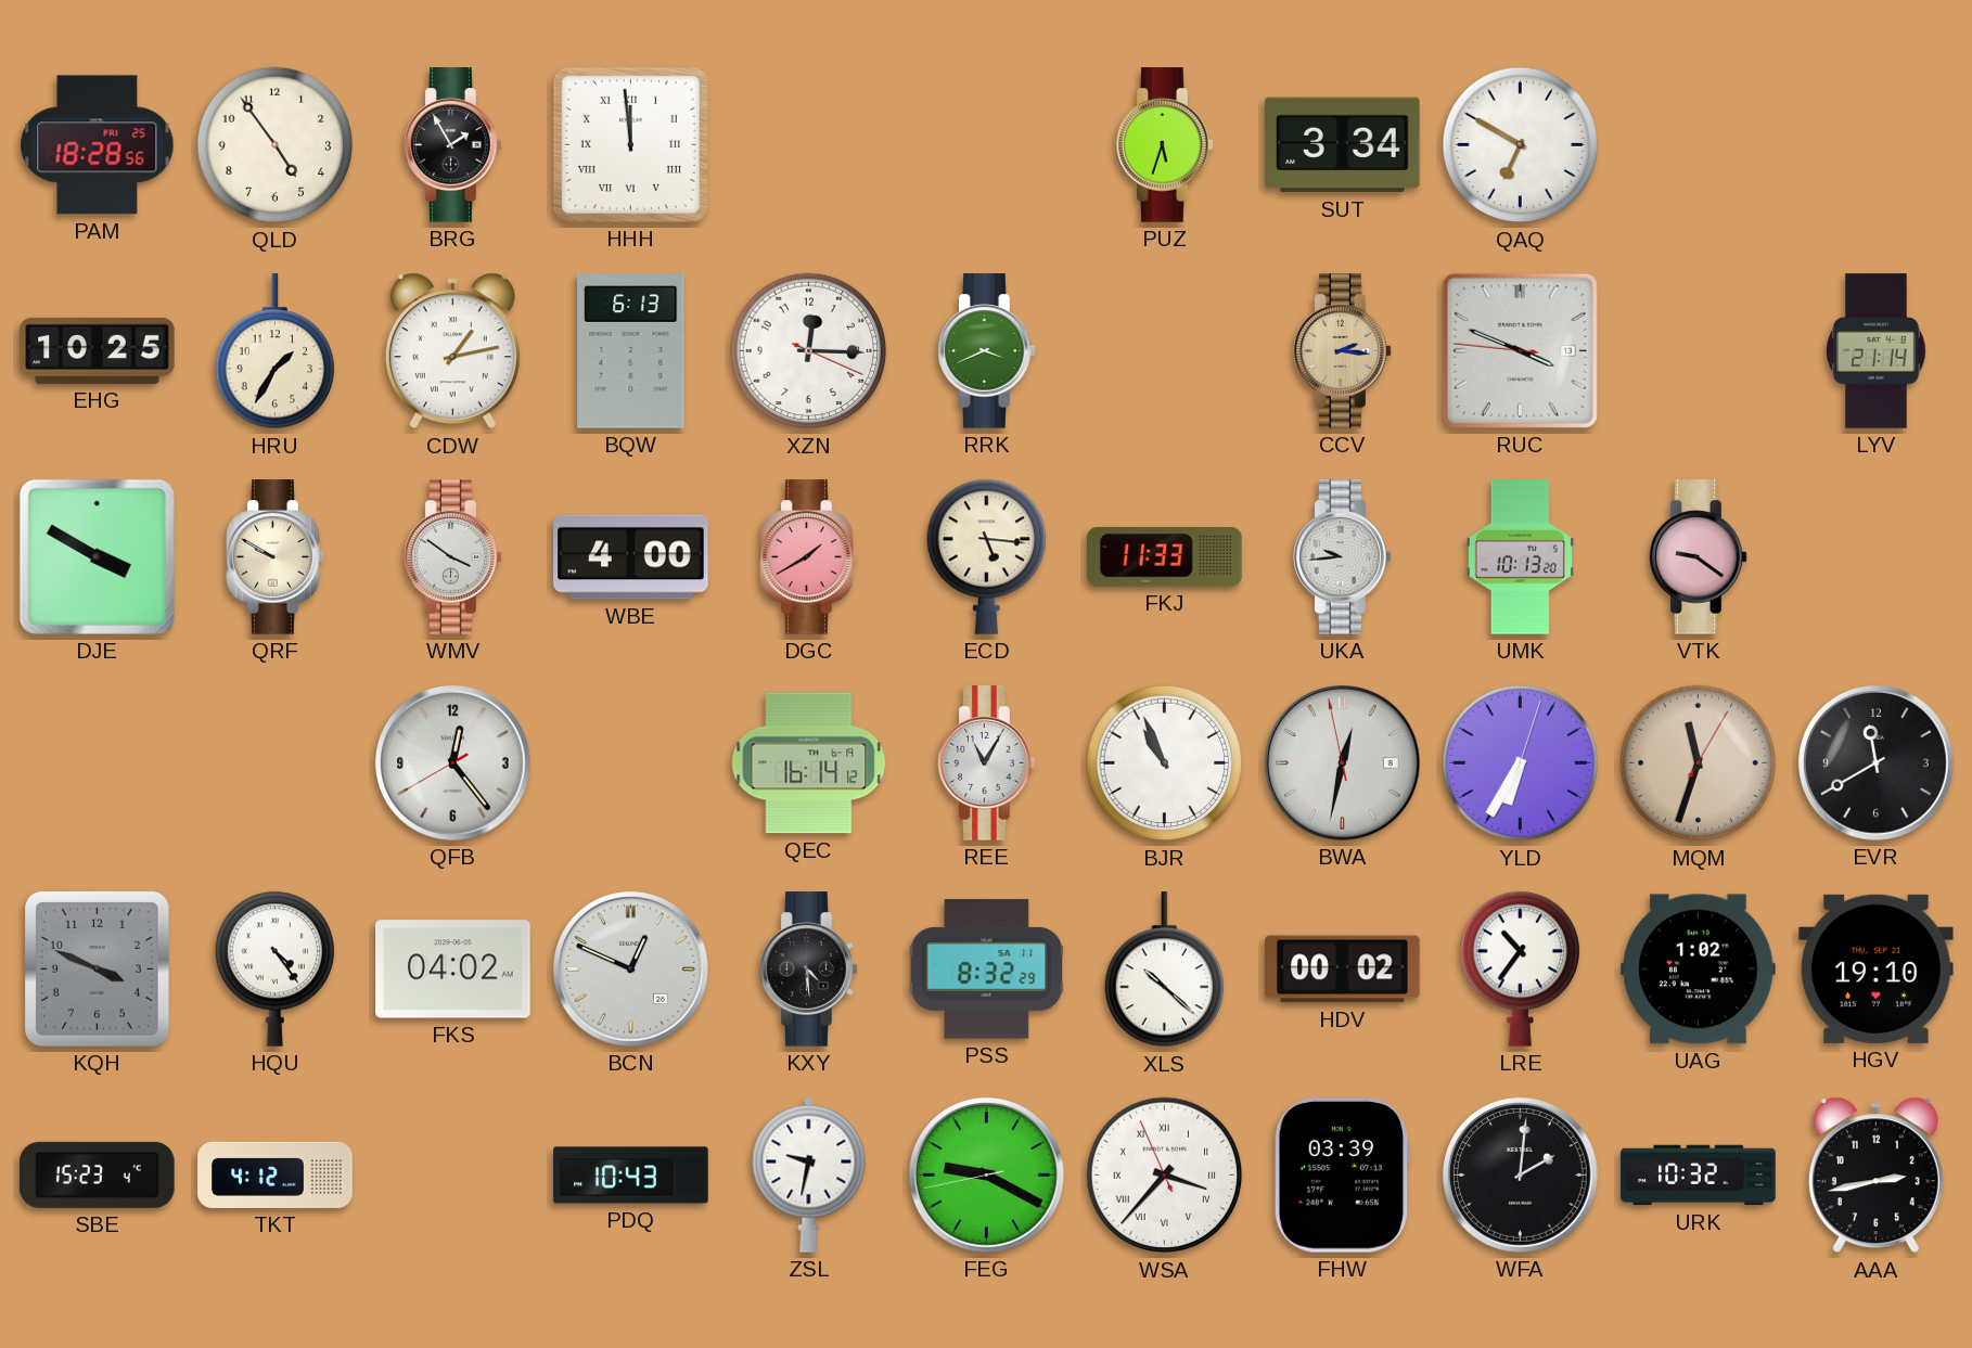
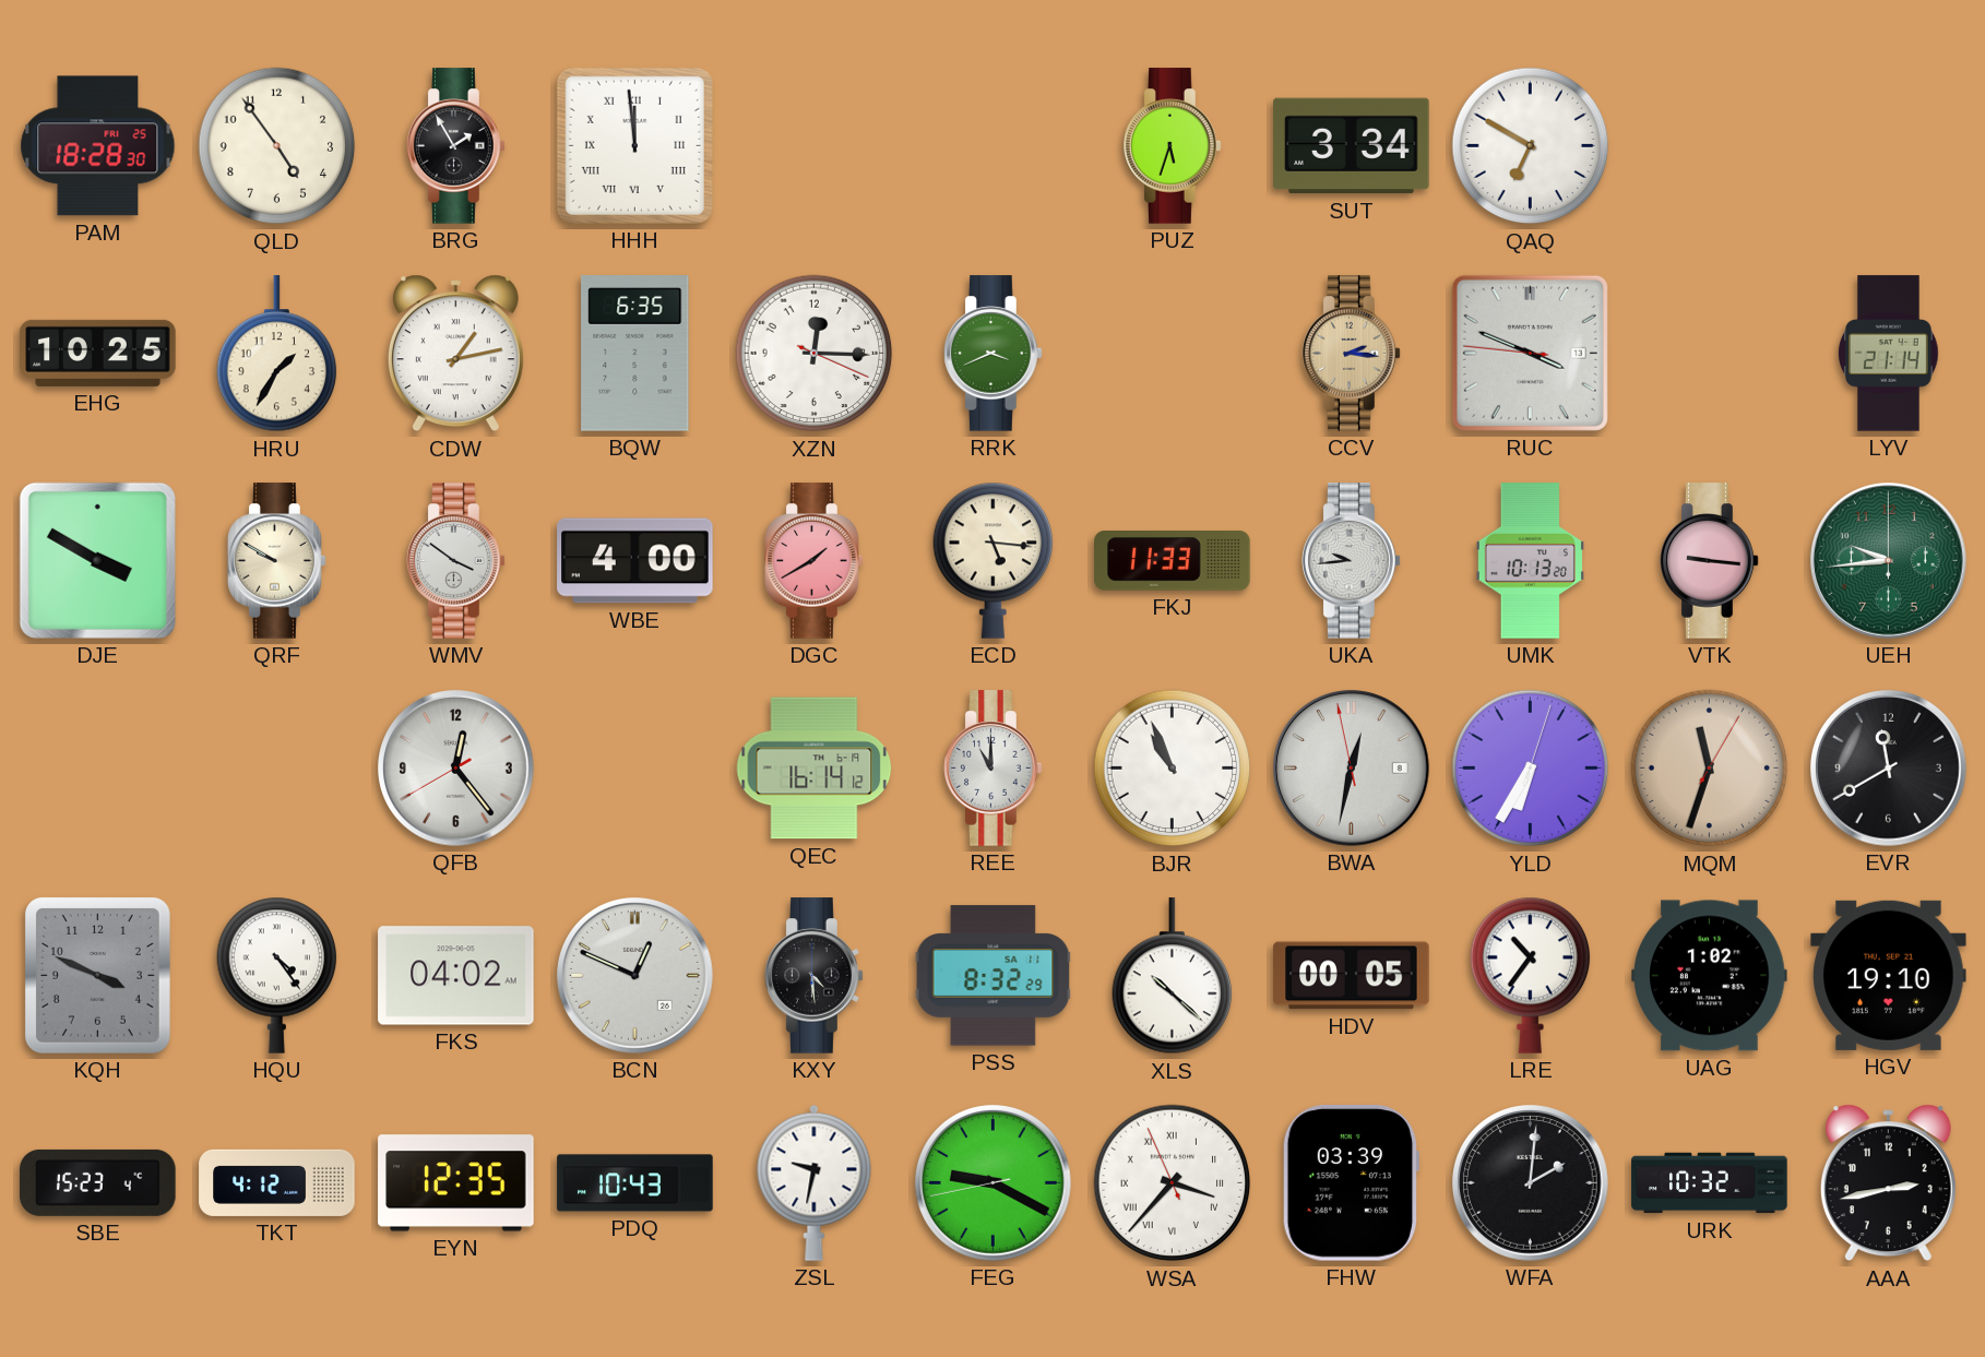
PAM: 18:28:56 -> 18:28:30 (98, 146)
BQW: 6:13 -> 6:35 (635, 354)
VTK: 9:21 -> 9:16 (1710, 561)
UEH: none -> 9:44 (1889, 561)
REE: 11:05 -> 11:00 (994, 769)
HDV: 00:02 -> 00:05 (1352, 976)
EYN: none -> 12:35 (456, 1183)
